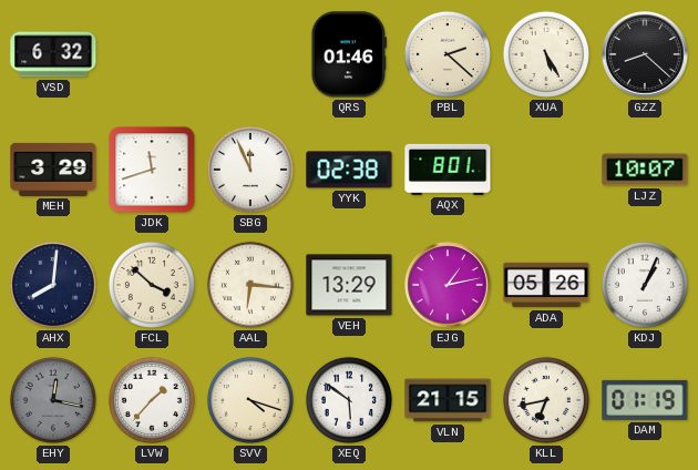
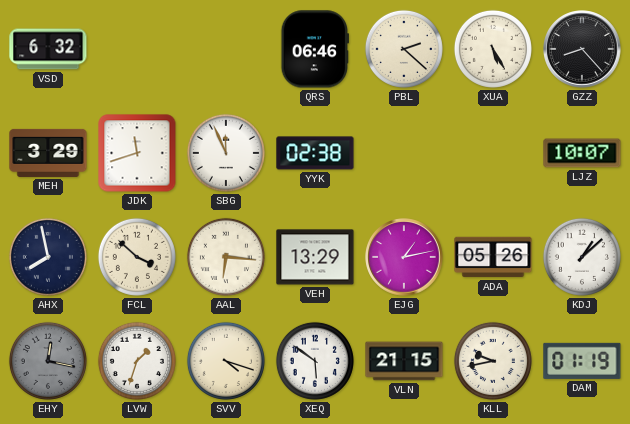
QRS: 01:46 -> 06:46 (314, 49)
GZZ: 8:22 -> 8:23 (582, 49)
AQX: 8:01 -> none (448, 170)
AHX: 8:01 -> 7:58 (48, 257)
KDJ: 1:04 -> 1:08 (582, 257)
LVW: 1:37 -> 1:33 (137, 361)
KLL: 6:43 -> 9:43 (493, 361)
